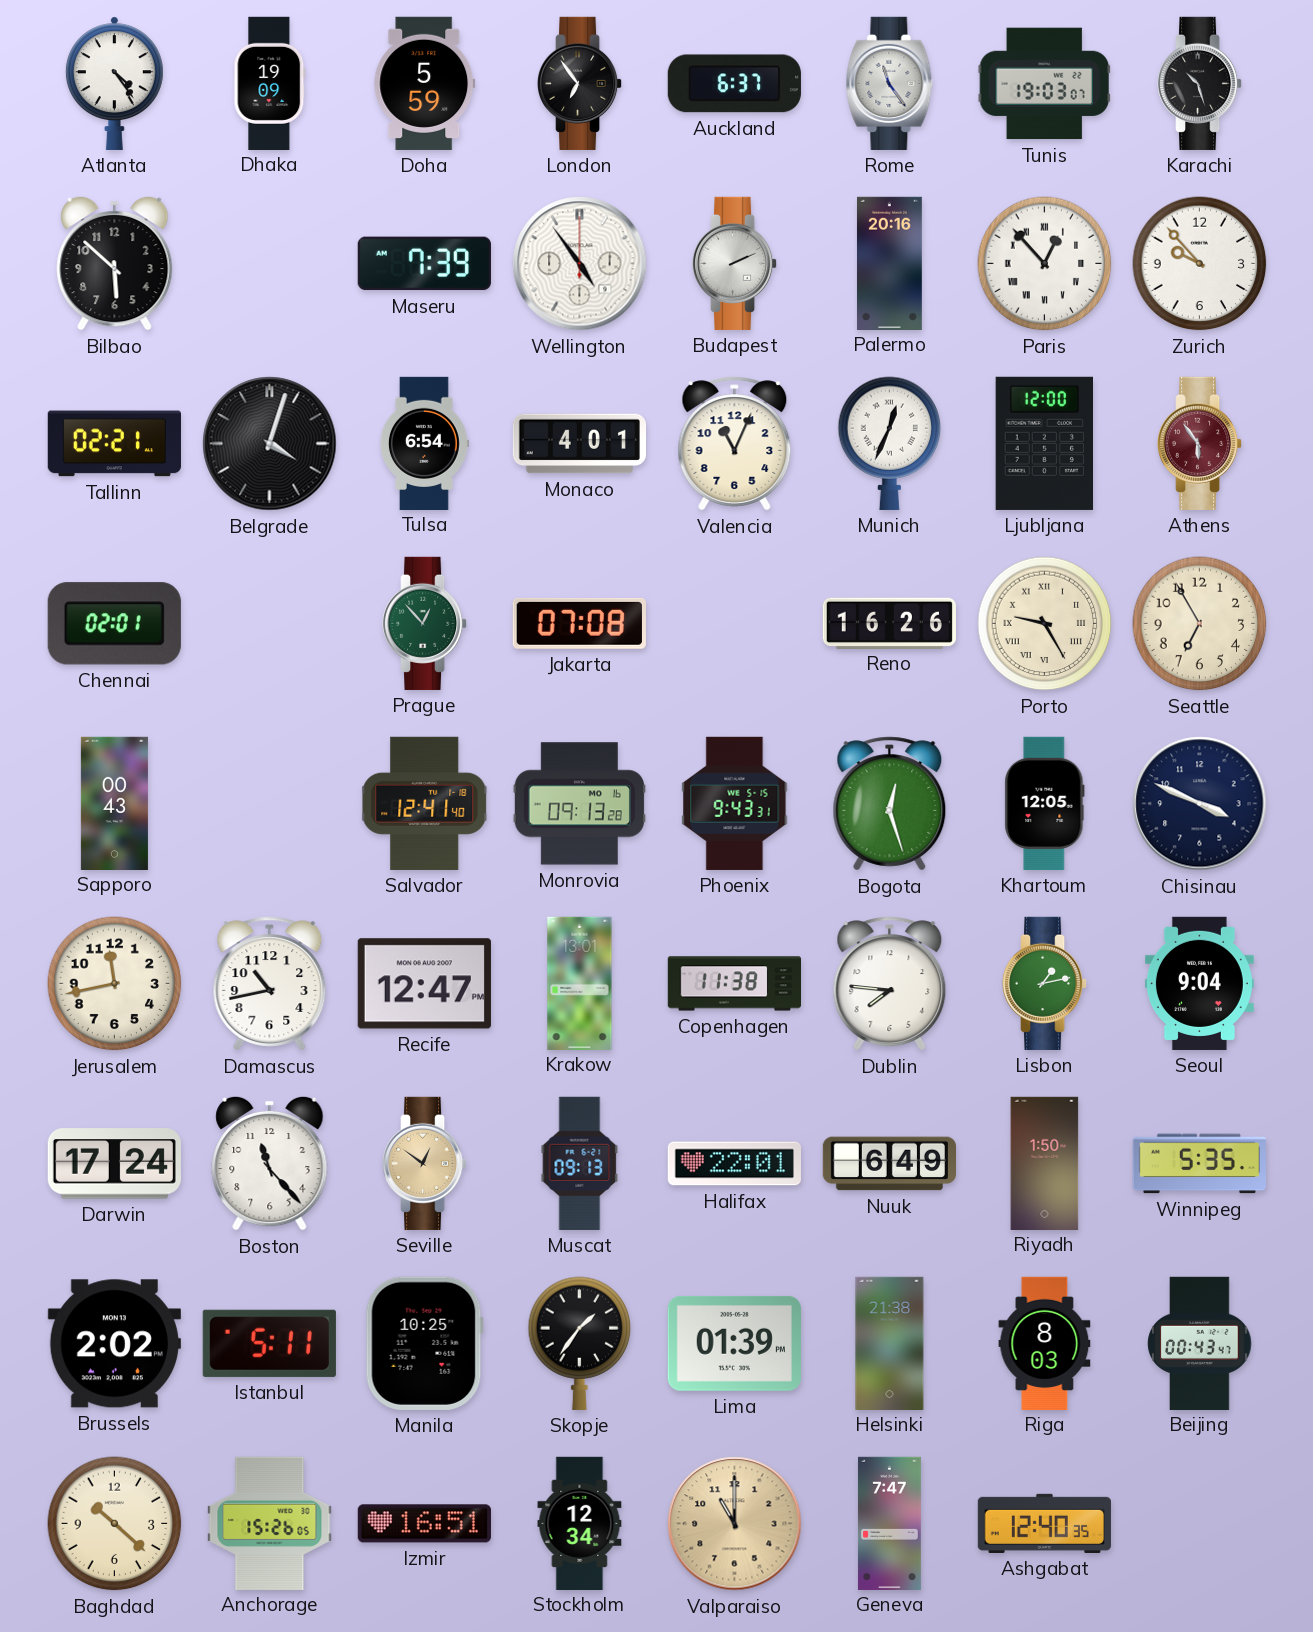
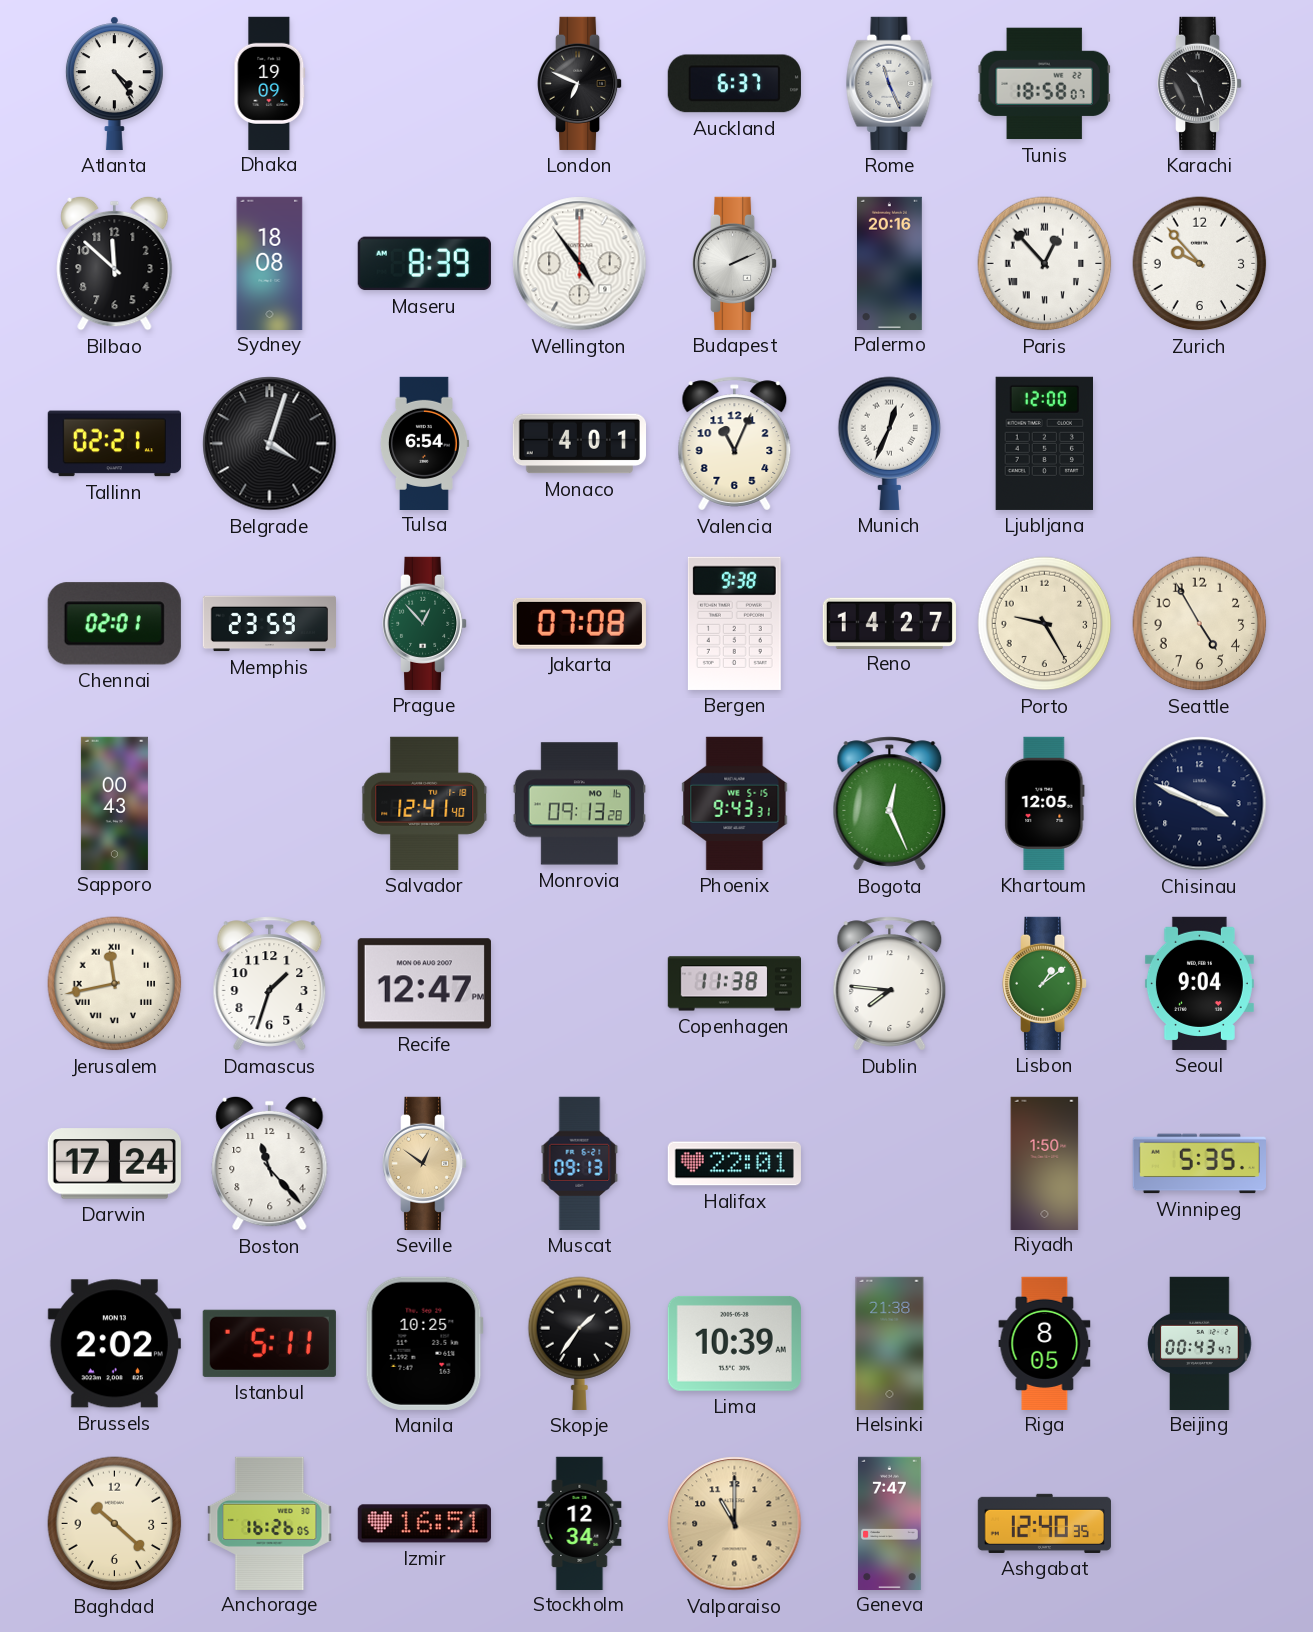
Doha: 5:59 -> none (425, 83)
London: 6:54 -> 6:49 (581, 83)
Rome: 11:24 -> 11:26 (890, 83)
Tunis: 19:03 -> 18:58 (1044, 84)
Bilbao: 5:52 -> 11:52 (115, 263)
Sydney: none -> 18:08 (270, 263)
Maseru: 7:39 -> 8:39 (424, 264)
Athens: 5:54 -> none (1201, 443)
Memphis: none -> 23:59 (269, 624)
Bergen: none -> 9:38 (734, 623)
Reno: 16:26 -> 14:27 (889, 623)
Porto numerals: Roman -> Arabic (1045, 624)
Seattle: 6:55 -> 4:55 (1200, 624)
Bogota: 12:27 -> 12:26 (890, 804)
Jerusalem numerals: Arabic -> Roman (115, 984)
Damascus: 10:43 -> 1:33 (270, 984)
Krakow: 13:01 -> none (580, 983)
Lisbon: 1:13 -> 1:09 (1046, 983)
Nuuk: 6:49 -> none (889, 1164)
Lima: 01:39 -> 10:39 (734, 1343)
Riga: 8:03 -> 8:05 (1045, 1343)
Anchorage: 15:26 -> 16:26 (270, 1523)
